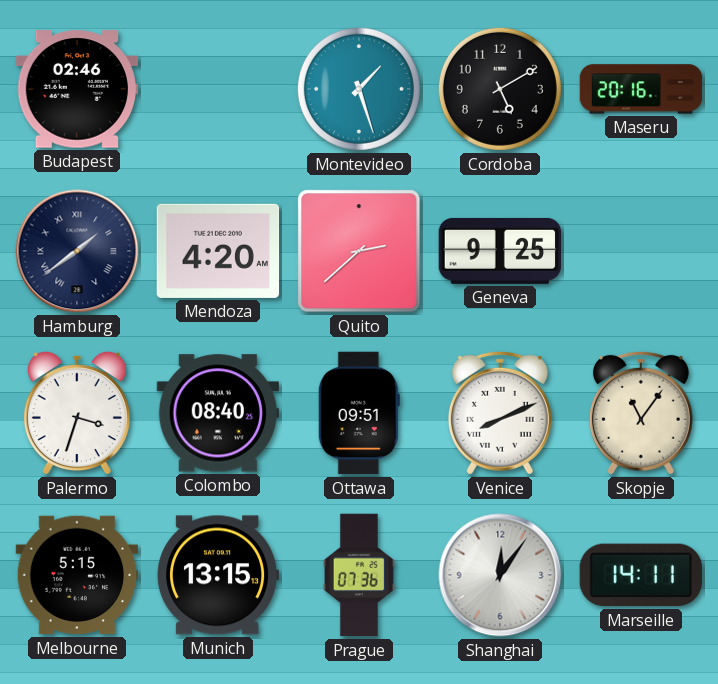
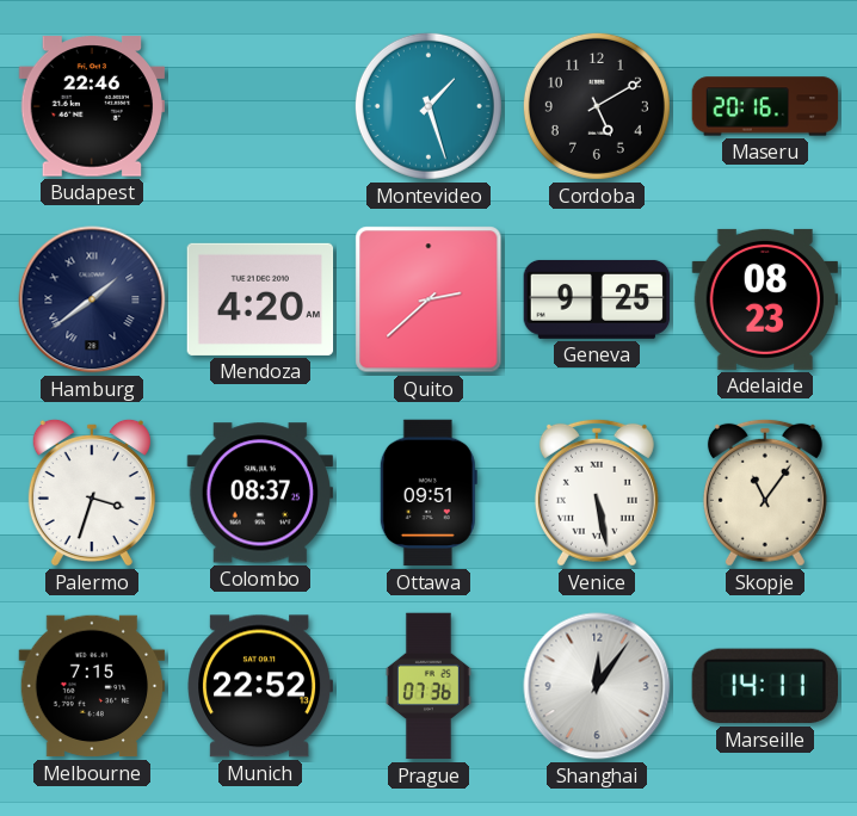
Budapest: 02:46 -> 22:46 (92, 106)
Adelaide: none -> 08:23 (765, 299)
Colombo: 08:40 -> 08:37 (260, 493)
Venice: 8:11 -> 5:28 (597, 493)
Melbourne: 5:15 -> 7:15 (92, 686)
Munich: 13:15 -> 22:52 (259, 686)
